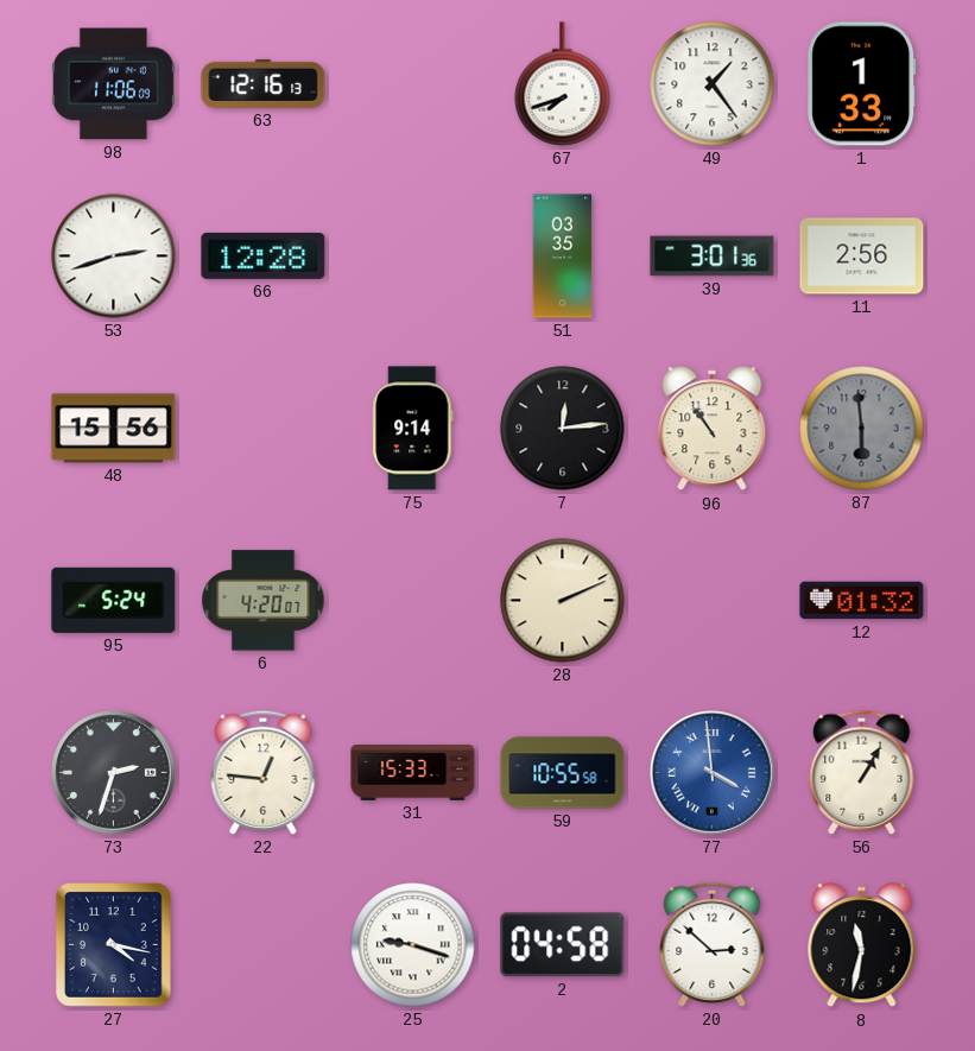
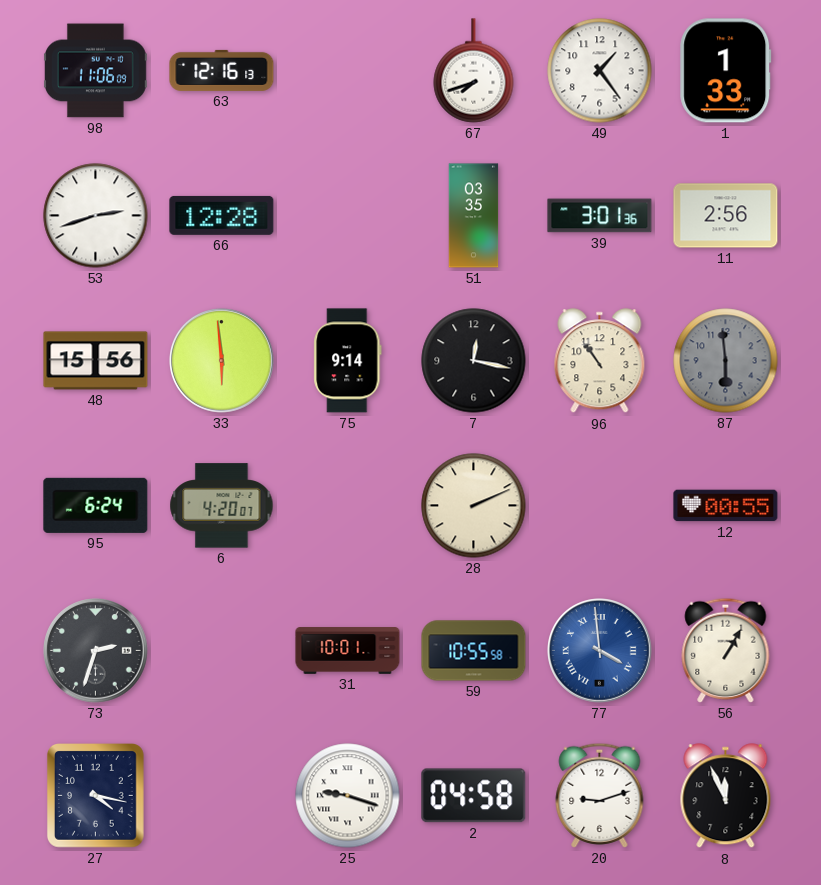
33: none -> 5:59 (222, 361)
7: 12:14 -> 12:17 (474, 361)
95: 5:24 -> 6:24 (96, 505)
12: 01:32 -> 00:55 (726, 506)
22: 12:46 -> none (264, 772)
31: 15:33 -> 10:01 (348, 651)
20: 2:52 -> 9:12 (600, 795)
8: 11:32 -> 11:56 (726, 796)
